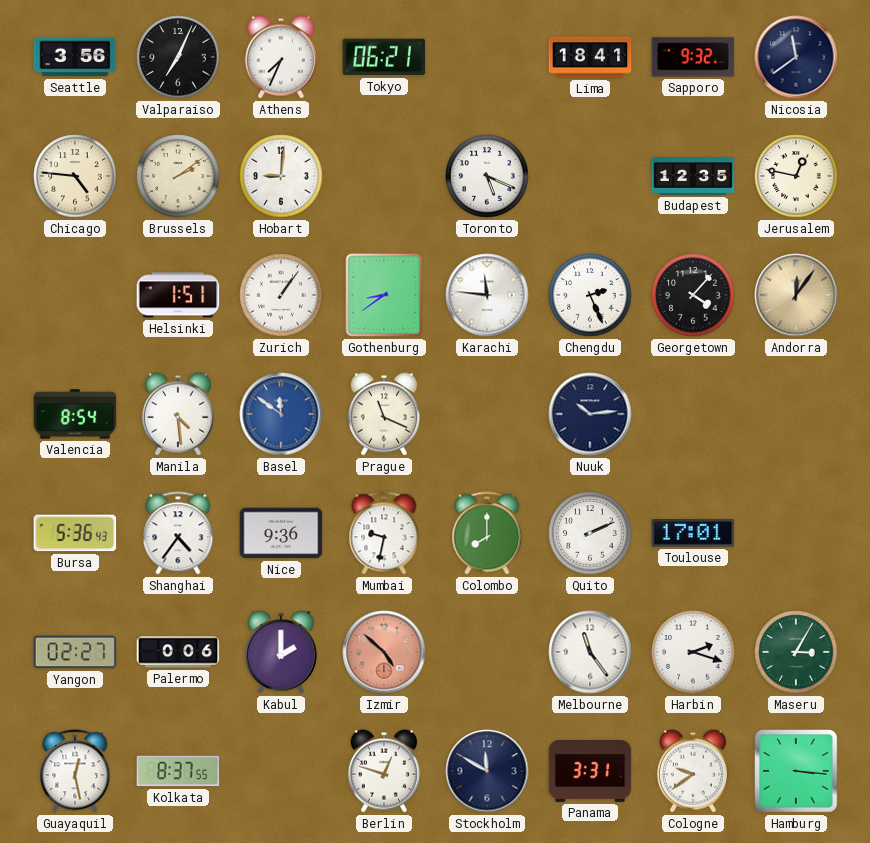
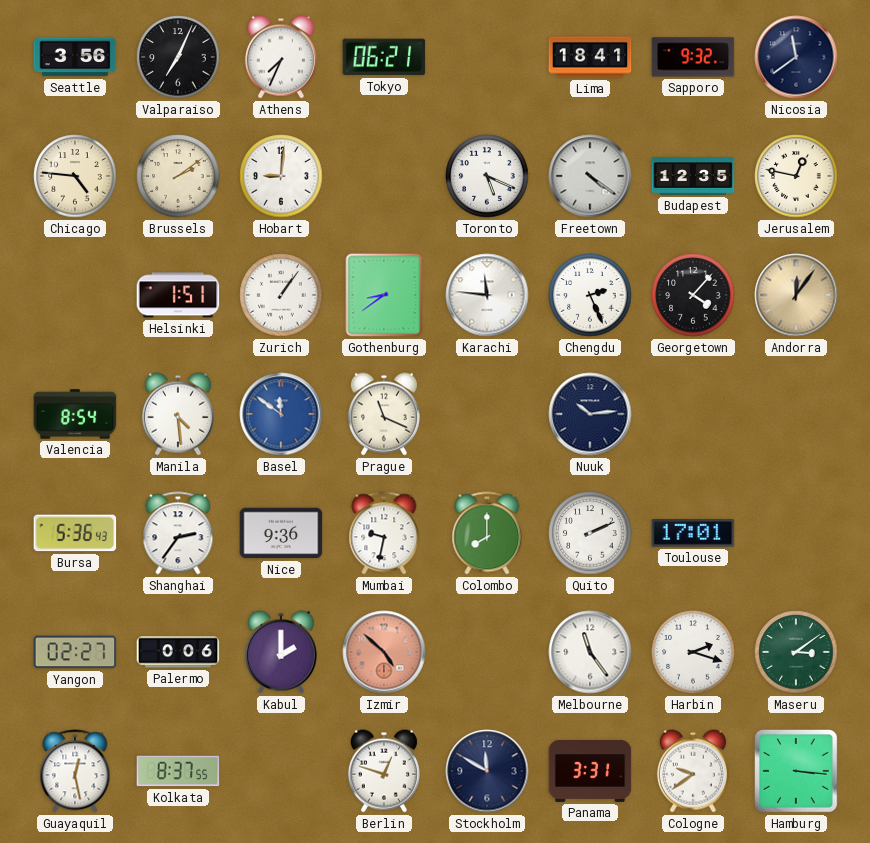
Freetown: none -> 4:21 (590, 176)
Shanghai: 4:36 -> 2:36 (178, 533)
Maseru: 3:05 -> 3:09 (796, 652)
